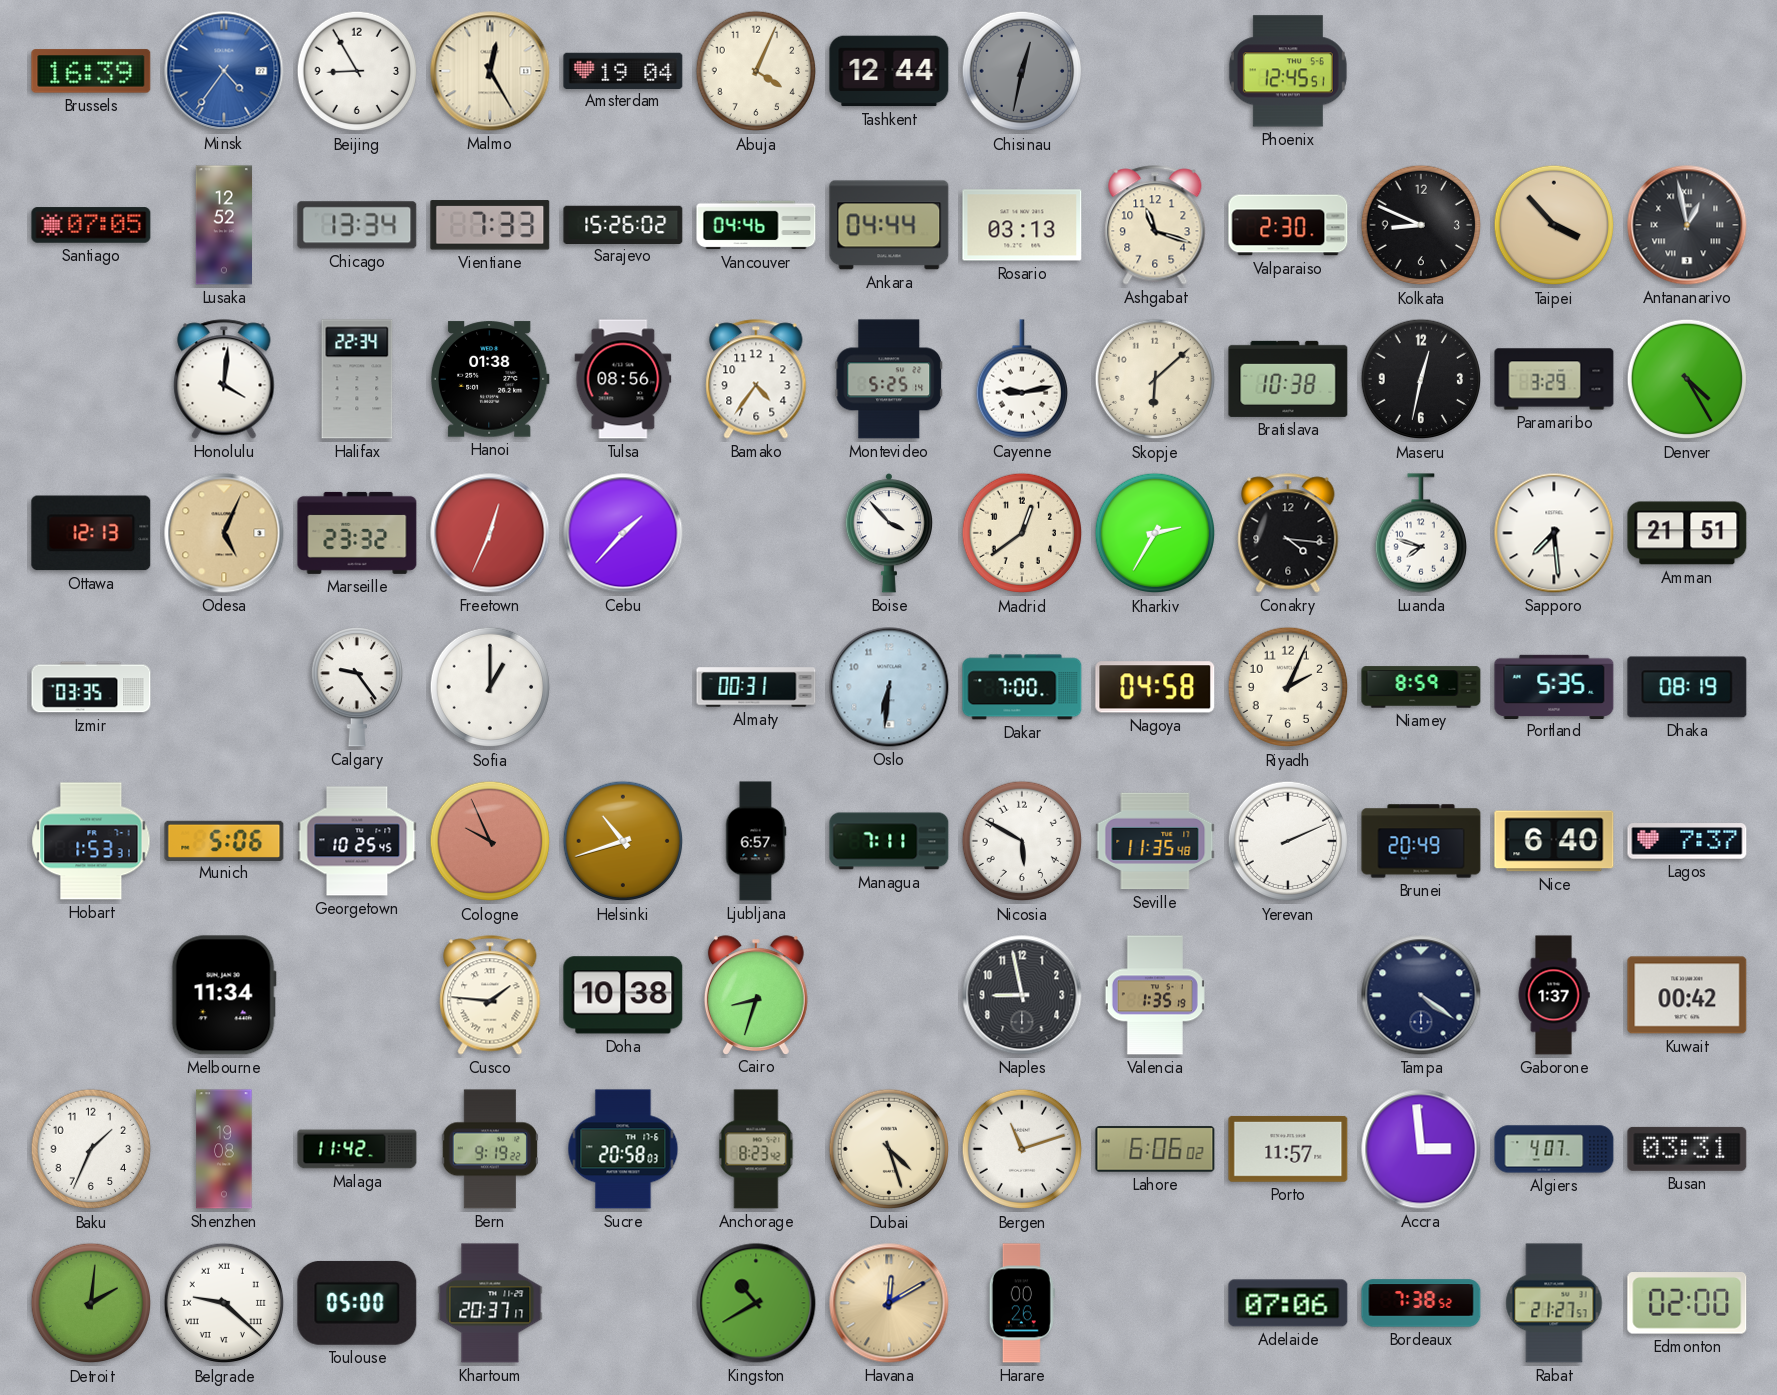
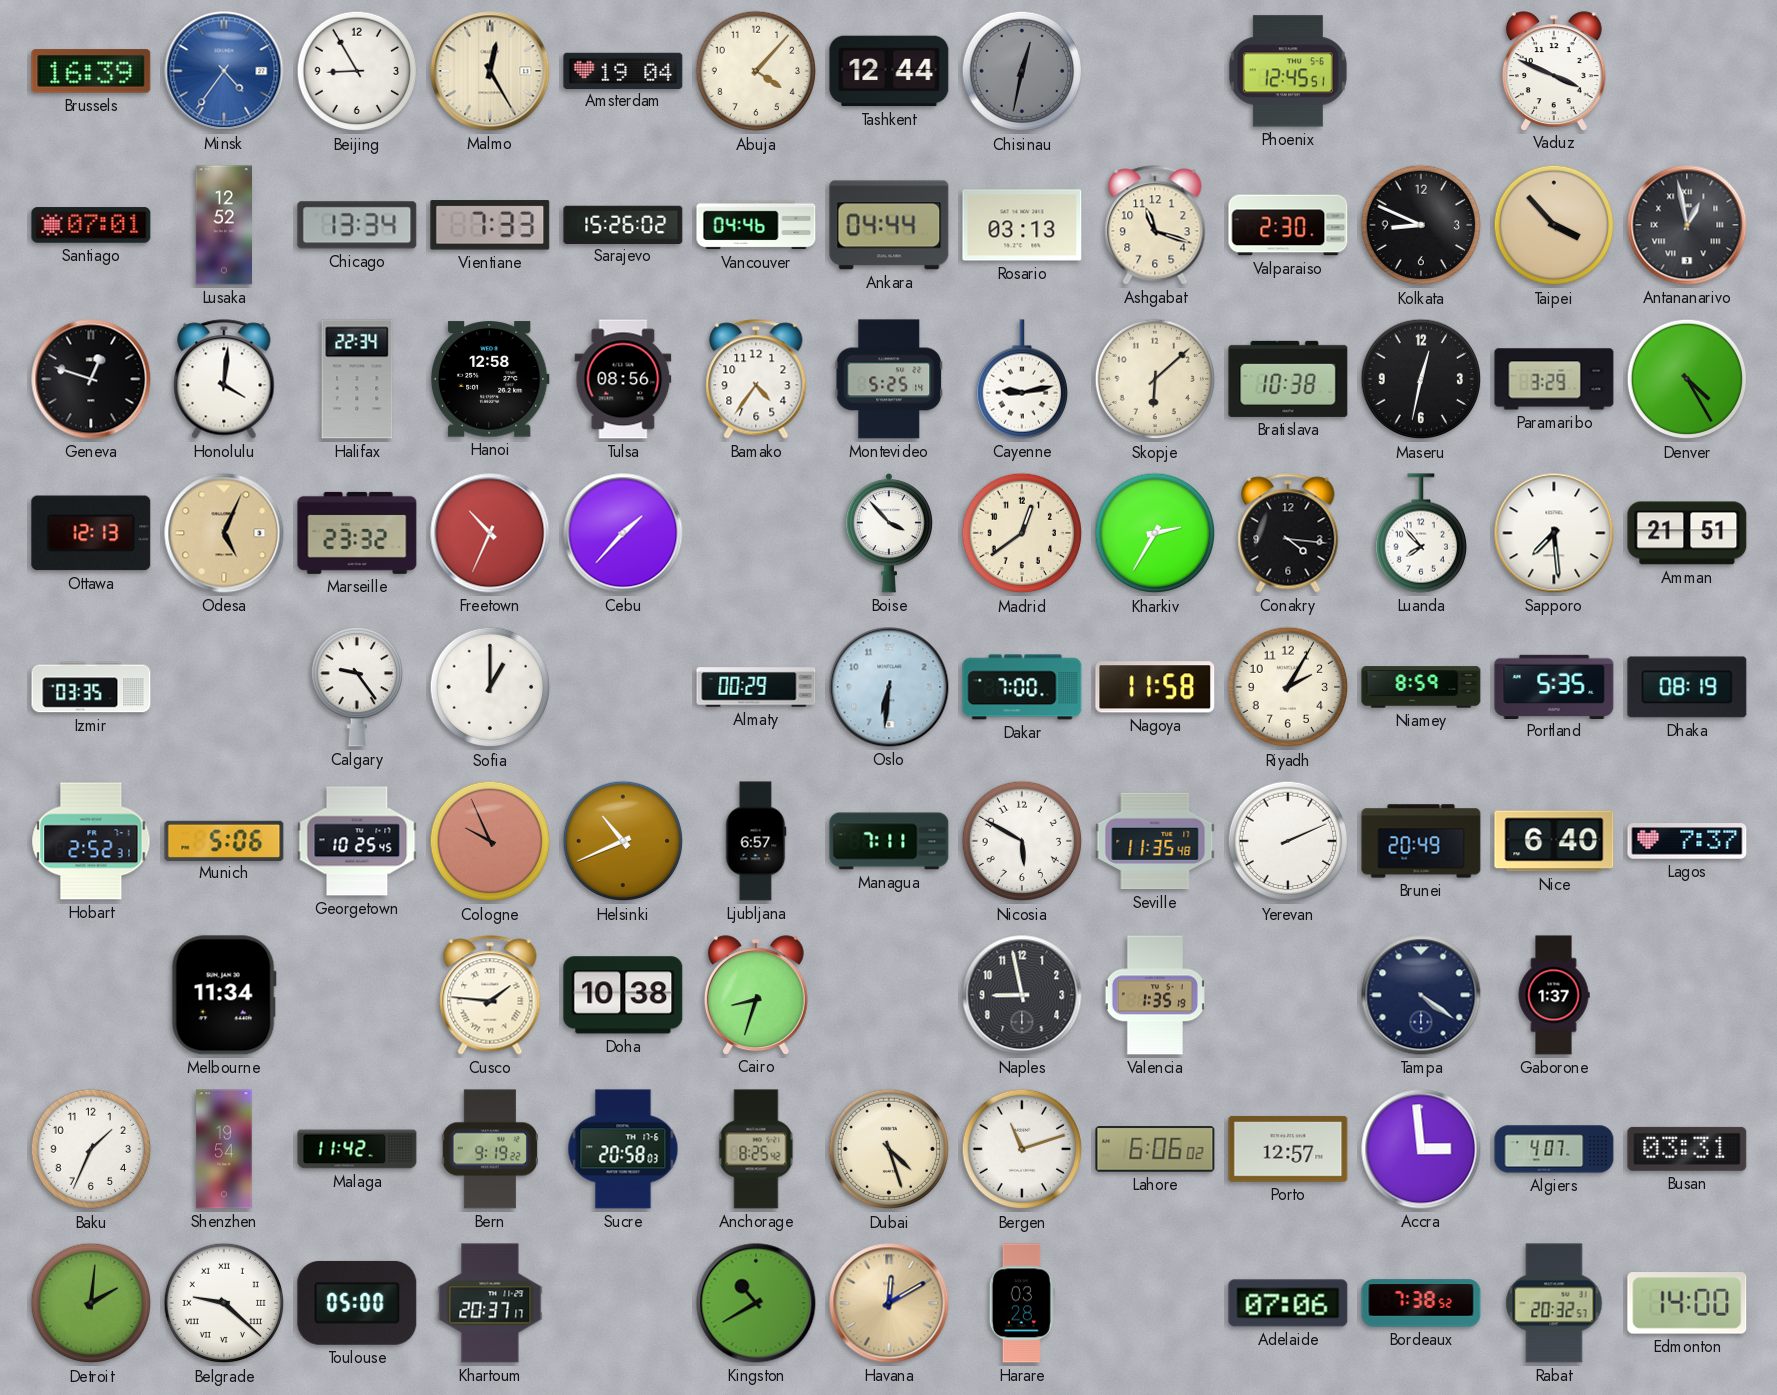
Abuja: 4:04 -> 4:07 (756, 71)
Vaduz: none -> 3:49 (1554, 71)
Santiago: 07:05 -> 07:01 (91, 225)
Geneva: none -> 12:48 (91, 379)
Hanoi: 01:38 -> 12:58 (490, 379)
Freetown: 12:34 -> 10:34 (490, 533)
Luanda: 7:48 -> 7:53 (1420, 533)
Almaty: 00:31 -> 00:29 (756, 687)
Nagoya: 04:58 -> 11:58 (1155, 687)
Riyadh: 2:04 -> 2:05 (1288, 687)
Hobart: 1:53 -> 2:52 (91, 841)
Helsinki: 10:42 -> 10:41 (623, 841)
Kuwait: 00:42 -> none (1687, 995)
Shenzhen: 19:08 -> 19:54 (224, 1149)
Anchorage: 8:23 -> 8:25 (756, 1149)
Porto: 11:57 -> 12:57 (1288, 1149)
Harare: 00:26 -> 03:28 (1022, 1303)
Rabat: 21:27 -> 20:32 (1554, 1303)
Edmonton: 02:00 -> 14:00 (1687, 1304)
